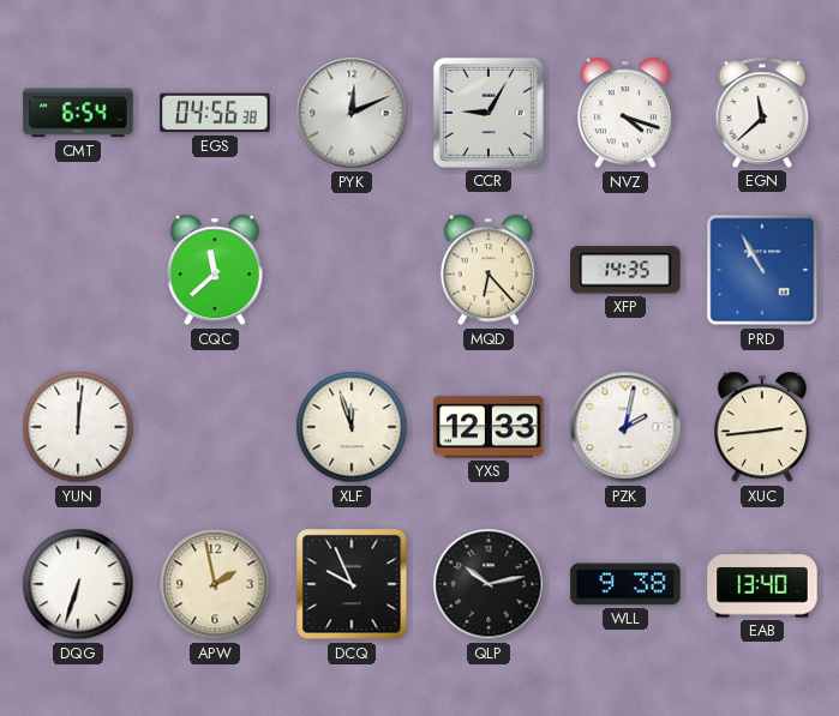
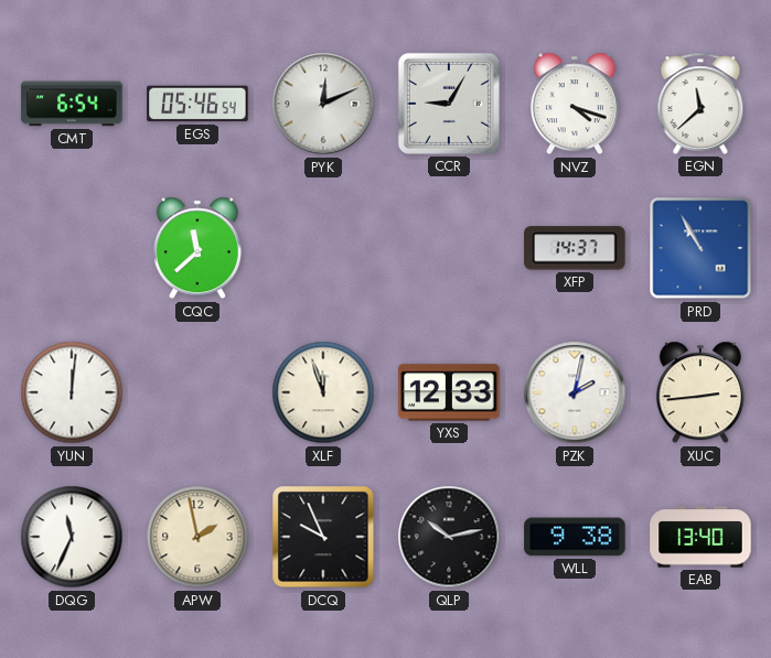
EGS: 04:56 -> 05:46 (197, 104)
MQD: 6:23 -> none (489, 270)
XFP: 14:35 -> 14:37 (575, 248)
DQG: 6:33 -> 11:34 (72, 537)
